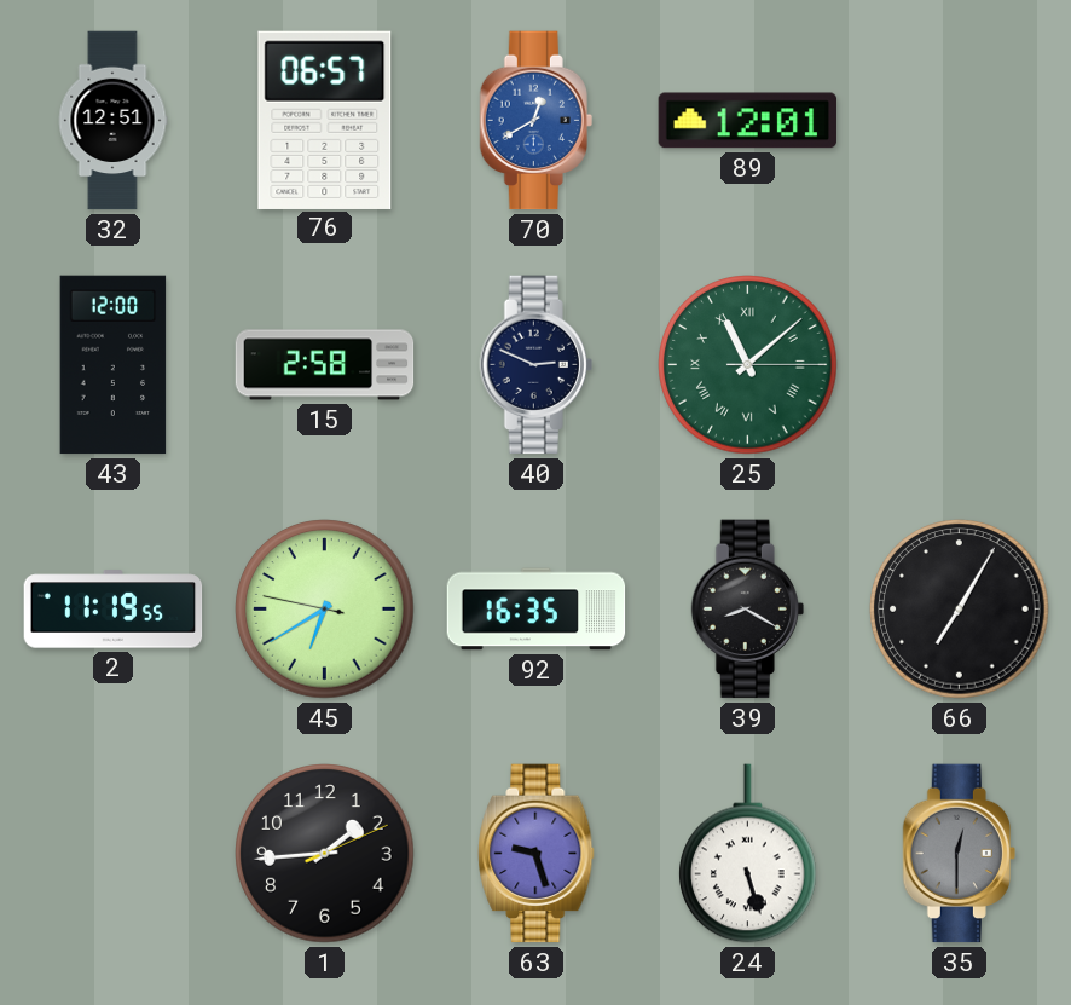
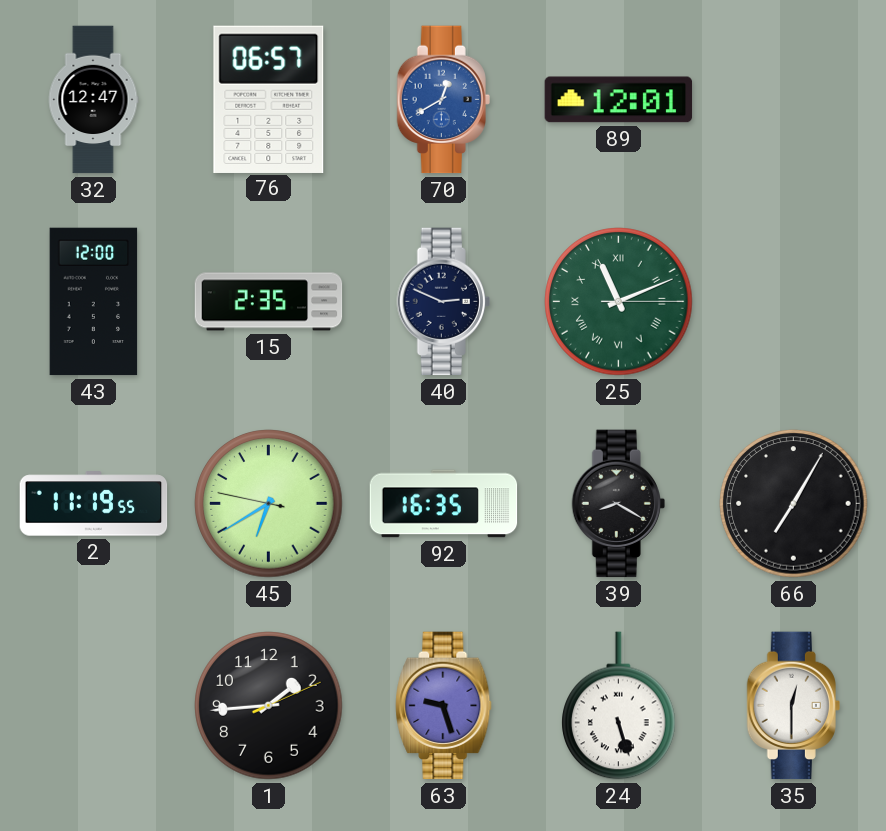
32: 12:51 -> 12:47 (93, 100)
15: 2:58 -> 2:35 (269, 302)
25: 11:08 -> 11:11 (619, 302)
35 dial: grey -> white (793, 706)
